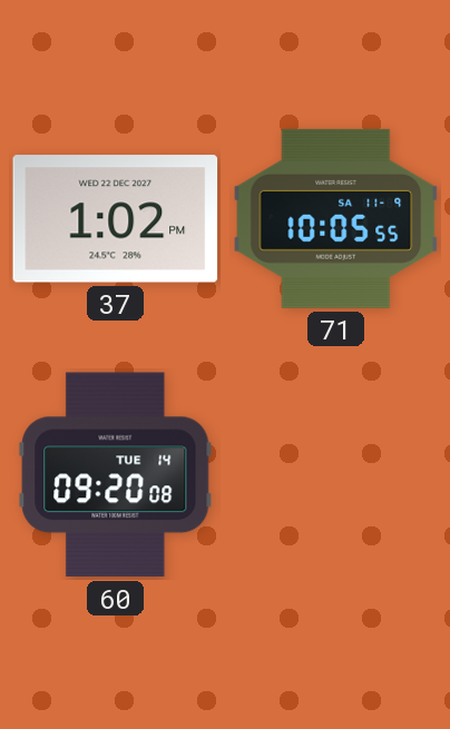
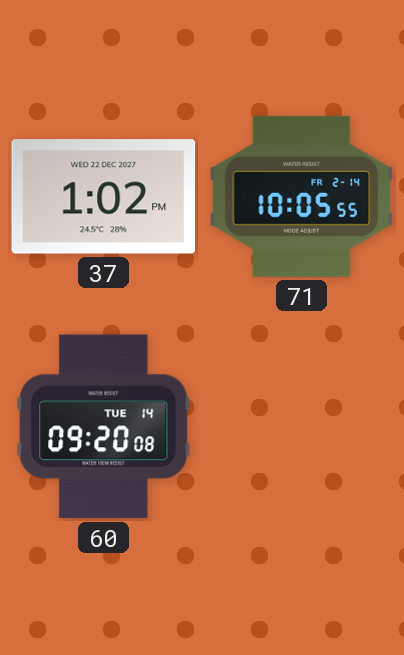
71 date: SA 11-9 -> FR 2-14 (302, 196)
